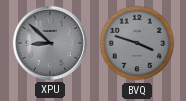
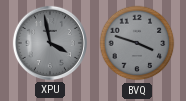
XPU: 8:52 -> 3:58 (50, 43)
